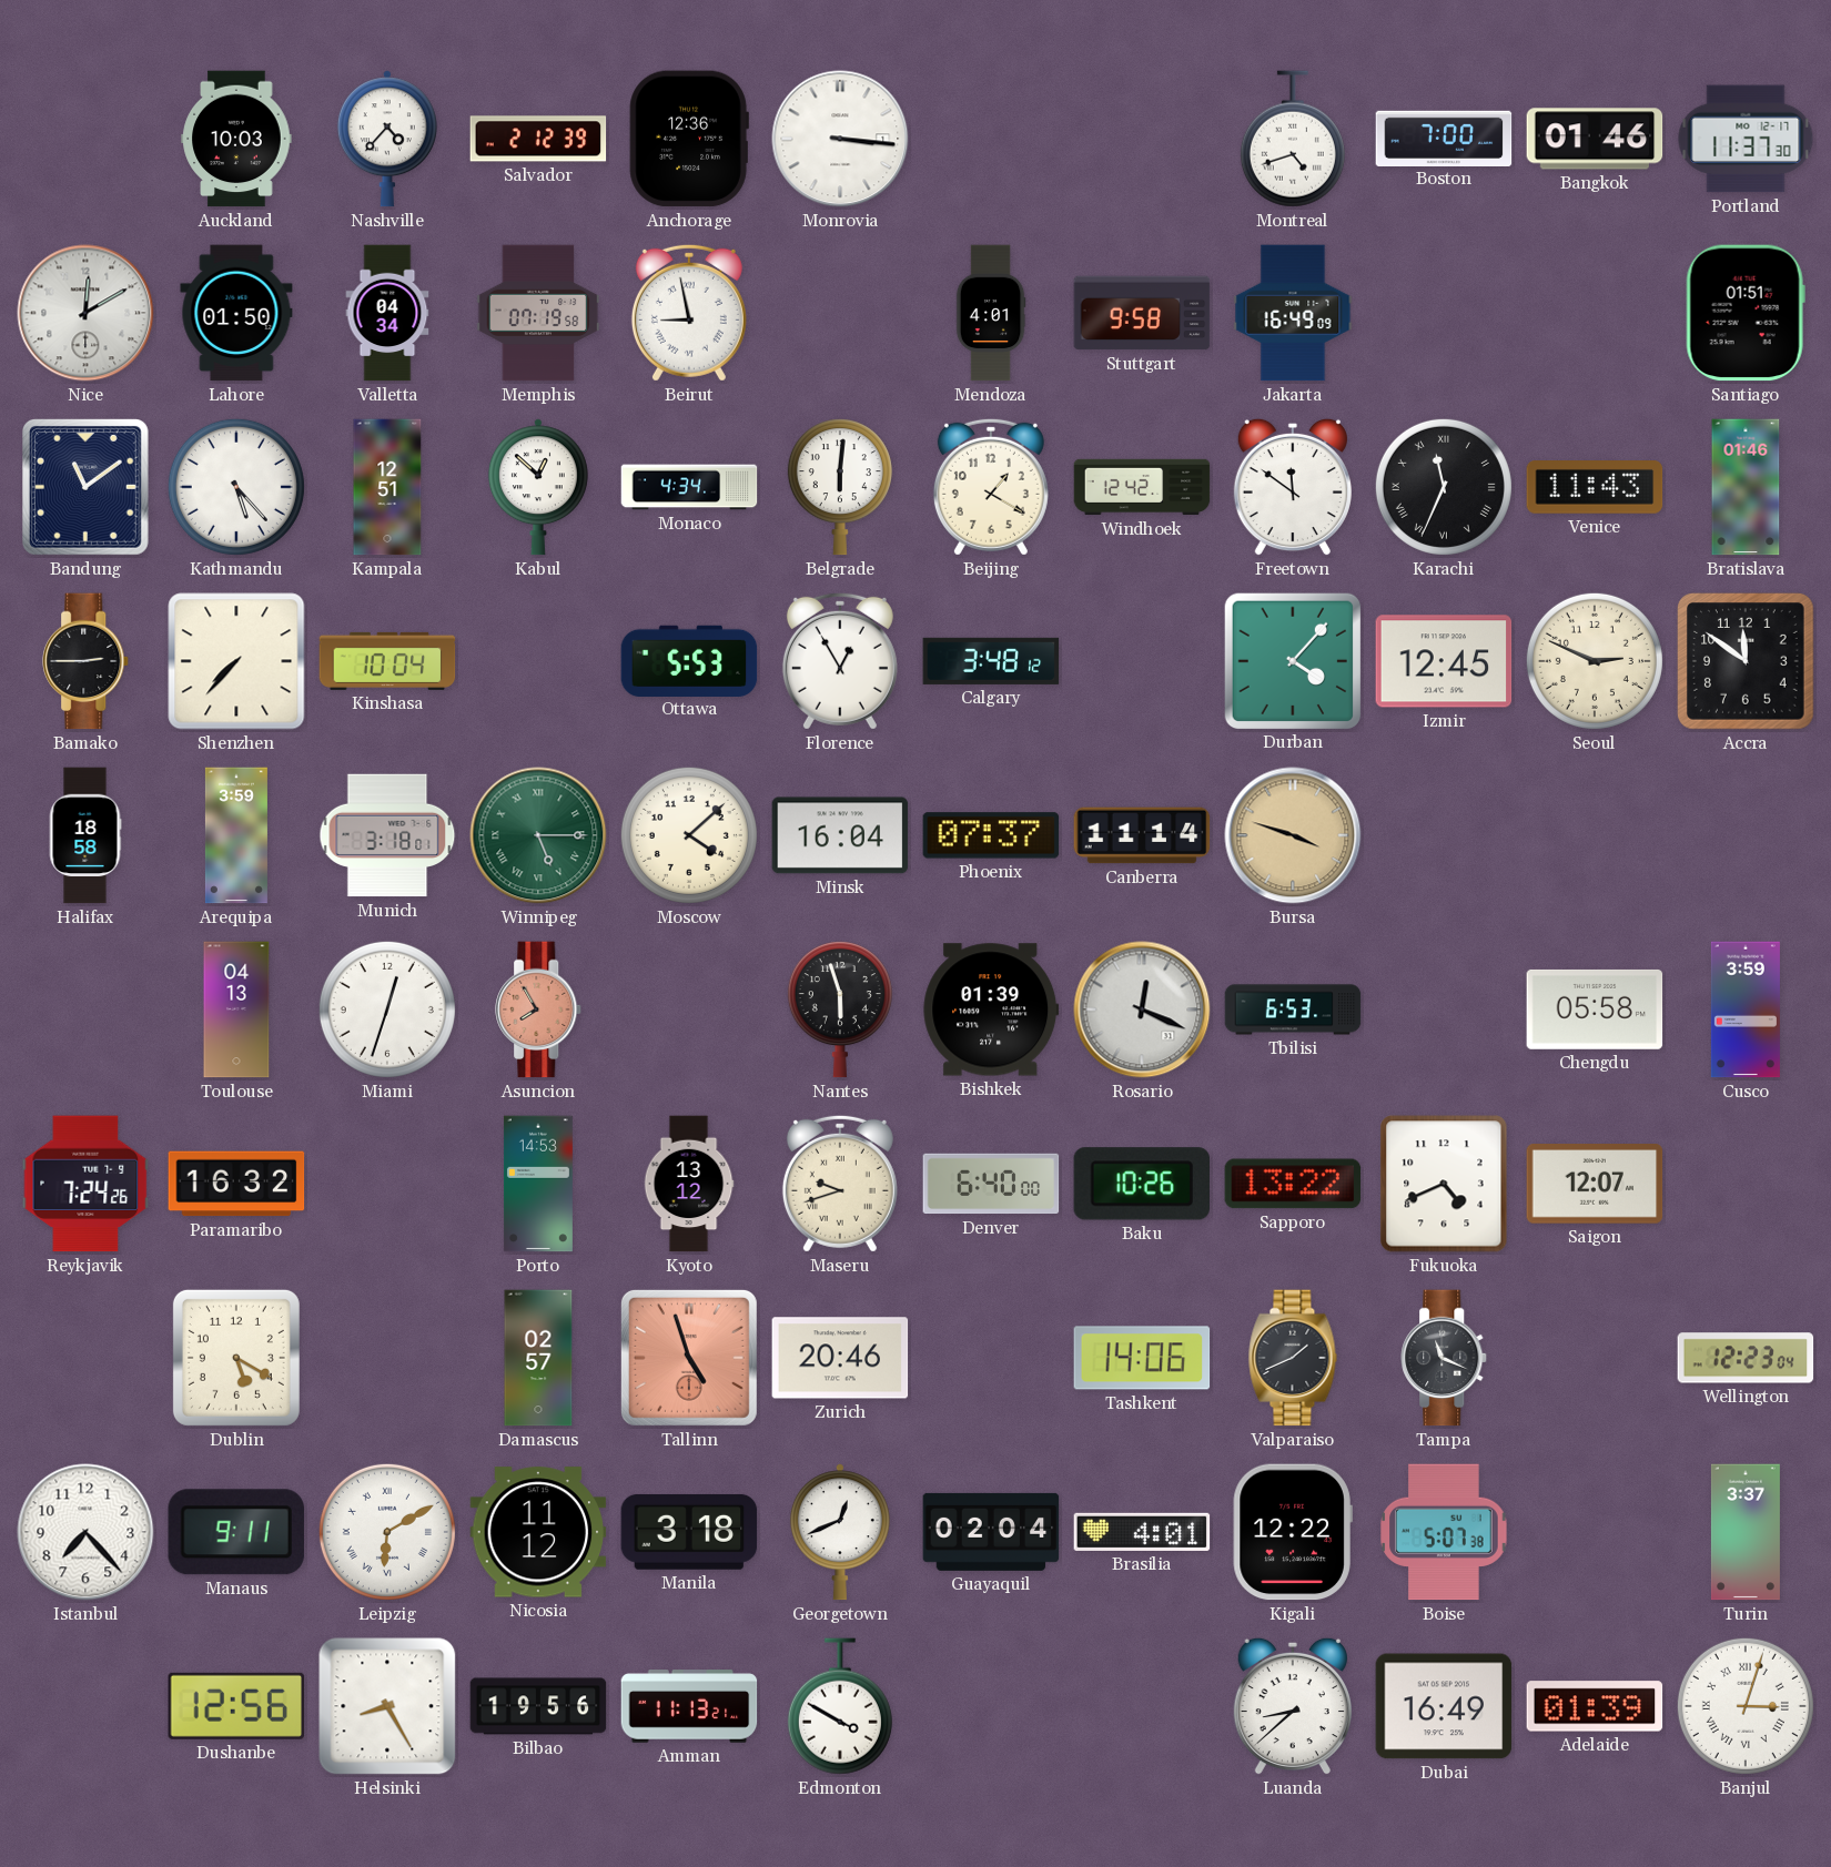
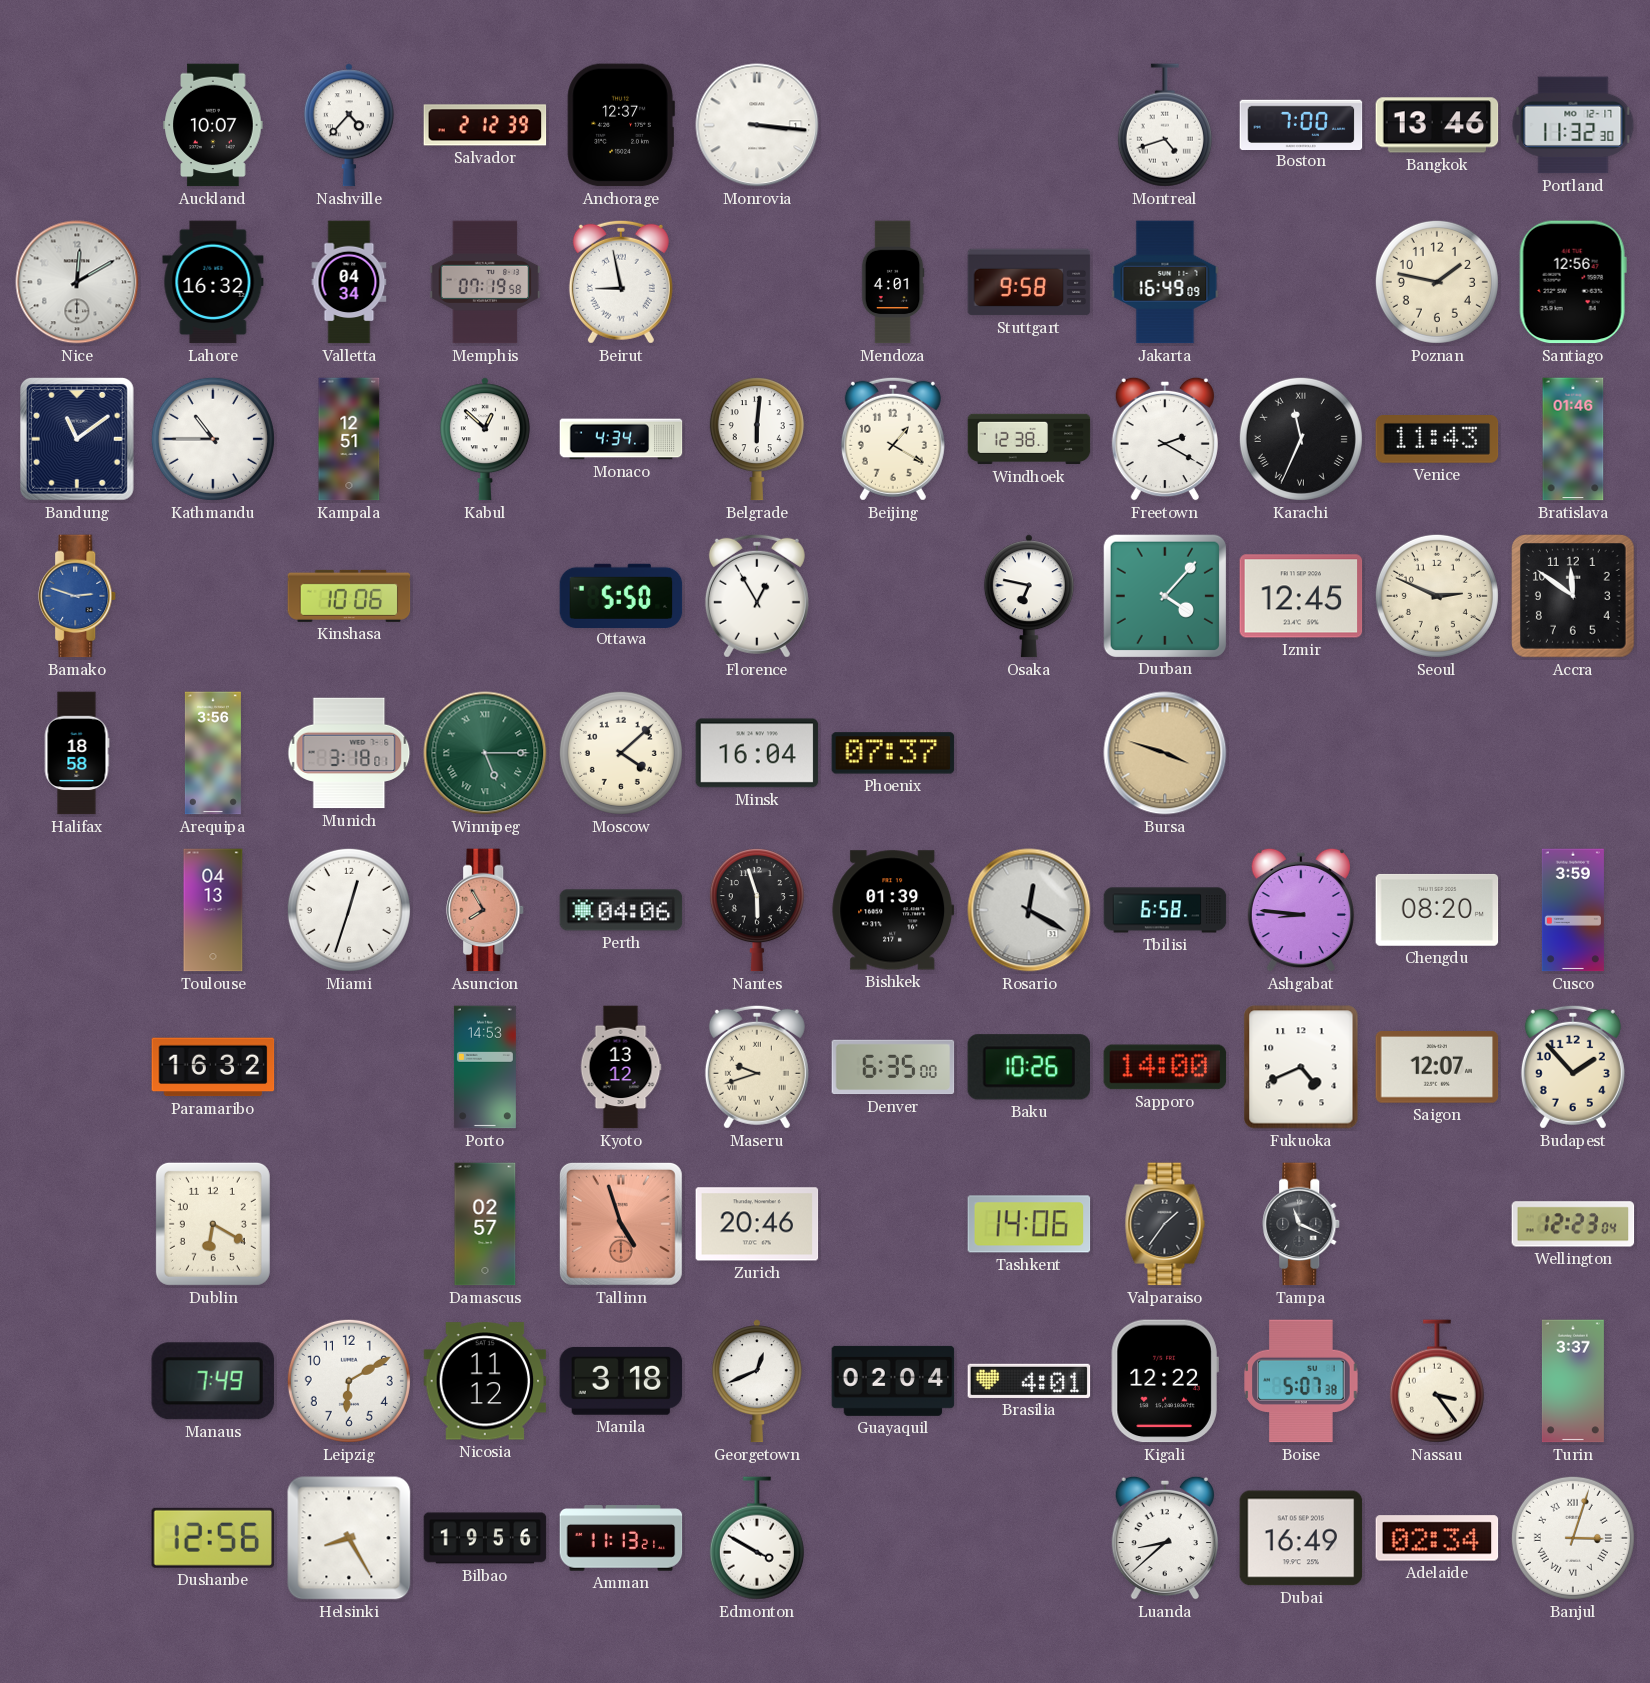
Auckland: 10:03 -> 10:07 (213, 125)
Anchorage: 12:36 -> 12:37 (621, 125)
Bangkok: 01:46 -> 13:46 (1437, 125)
Portland: 11:37 -> 11:32 (1573, 125)
Lahore: 01:50 -> 16:32 (213, 282)
Poznan: none -> 1:47 (1437, 282)
Santiago: 01:51 -> 12:56 (1573, 282)
Kathmandu: 5:23 -> 10:45 (213, 439)
Windhoek: 12:42 -> 12:38 (1029, 439)
Freetown: 11:51 -> 2:20 (1165, 439)
Bamako: 2:45 -> 2:48 (78, 596)
Bamako dial: black -> blue (78, 596)
Shenzhen: 7:37 -> none (236, 661)
Kinshasa: 10:04 -> 10:06 (349, 596)
Ottawa: 5:53 -> 5:50 (621, 595)
Calgary: 3:48 -> none (991, 661)
Osaka: none -> 6:47 (1029, 596)
Arequipa: 3:59 -> 3:56 (213, 753)
Canberra: 11:14 -> none (1142, 835)
Perth: none -> 04:06 (621, 910)
Rosario: 12:19 -> 12:20 (1029, 910)
Tbilisi: 6:53 -> 6:58 (1165, 910)
Ashgabat: none -> 8:46 (1301, 910)
Chengdu: 05:58 -> 08:20 (1437, 910)
Reykjavik: 7:24 -> none (85, 1184)
Denver: 6:40 -> 6:35 (893, 1067)
Sapporo: 13:22 -> 14:00 (1165, 1067)
Budapest: none -> 1:53 (1573, 1067)
Dublin: 5:20 -> 6:20 (213, 1224)
Valparaiso: 1:41 -> 1:36 (1165, 1224)
Istanbul: 7:23 -> none (85, 1532)
Manaus: 9:11 -> 7:49 (213, 1381)
Leipzig numerals: Roman -> Arabic (349, 1381)
Nassau: none -> 3:24 (1437, 1381)
Adelaide: 01:39 -> 02:34 (1437, 1538)
